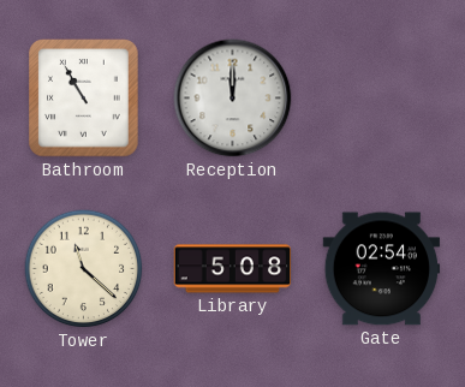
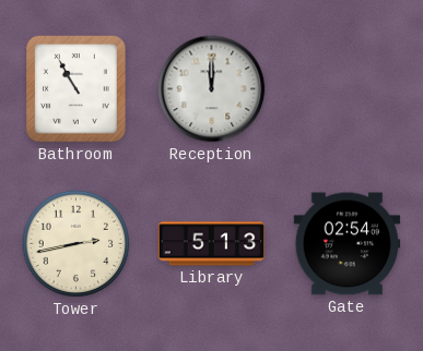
Tower: 11:22 -> 2:43 (77, 244)
Library: 5:08 -> 5:13 (212, 244)
